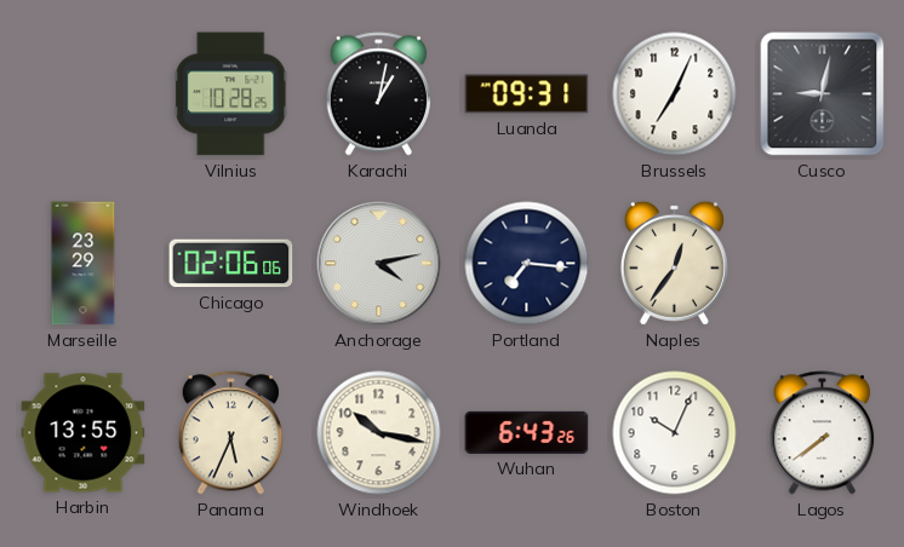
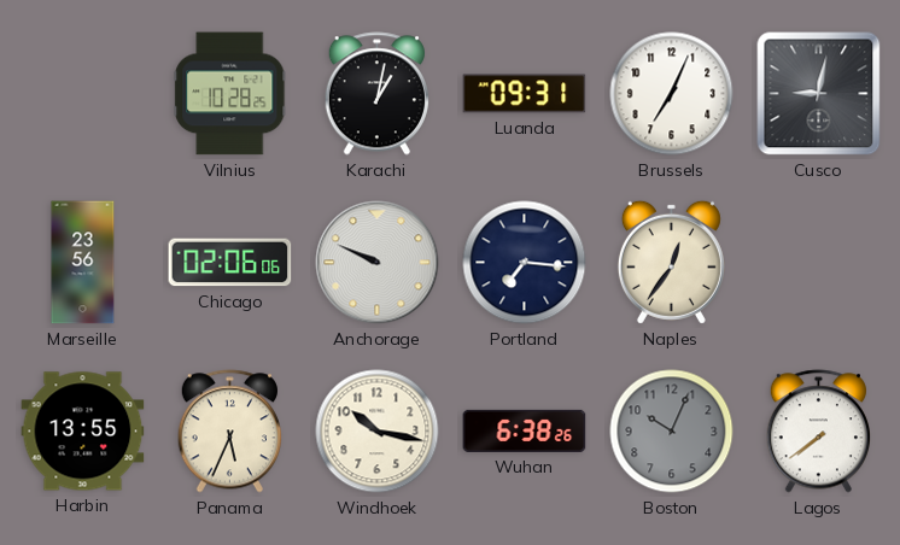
Marseille: 23:29 -> 23:56 (83, 263)
Anchorage: 4:13 -> 9:49 (378, 263)
Wuhan: 6:43 -> 6:38 (525, 430)
Boston dial: white -> grey (672, 432)
